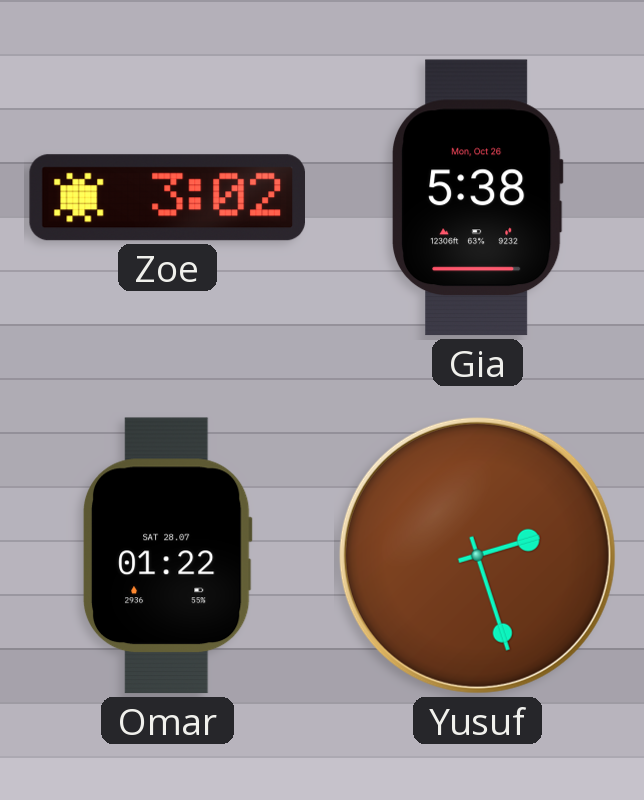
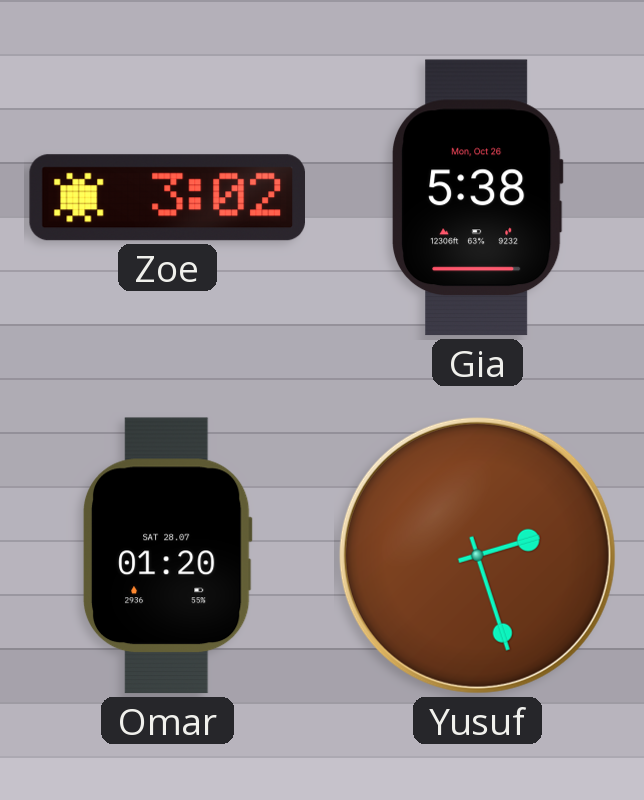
Omar: 01:22 -> 01:20 (167, 556)
